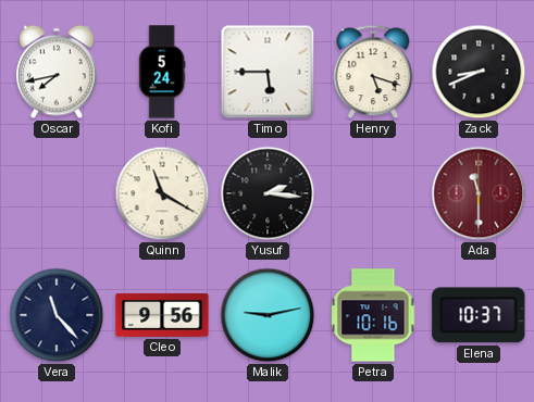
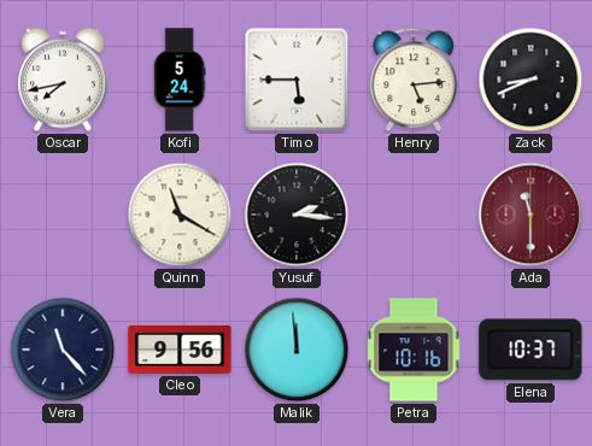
Henry: 5:18 -> 5:14 (414, 80)
Malik: 9:13 -> 11:59 (297, 350)
